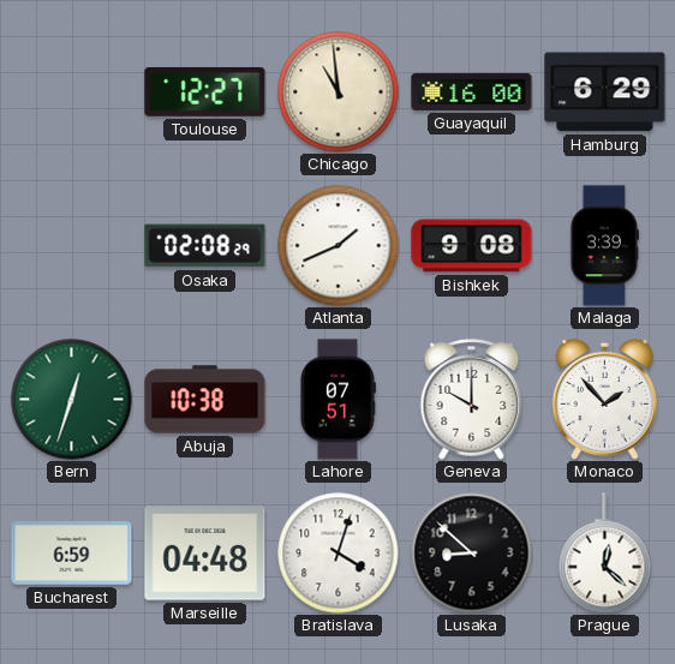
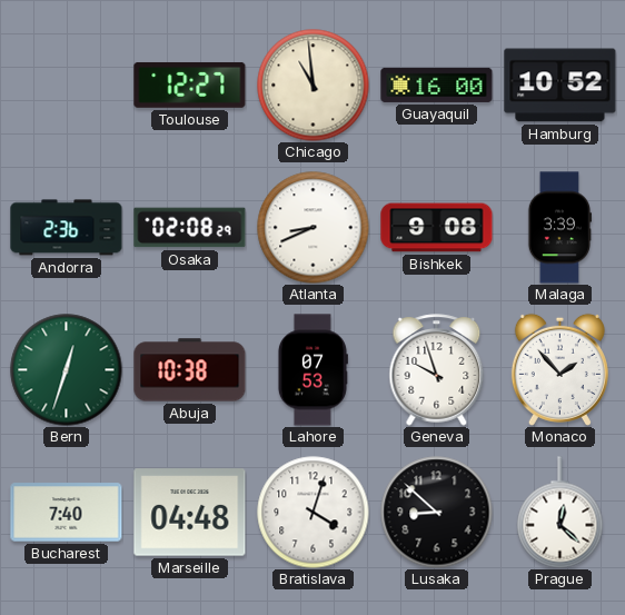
Hamburg: 6:29 -> 10:52 (560, 86)
Andorra: none -> 2:36 (67, 228)
Atlanta: 1:41 -> 8:41 (314, 228)
Lahore: 07:51 -> 07:53 (312, 370)
Geneva: 10:00 -> 9:57 (437, 370)
Bucharest: 6:59 -> 7:40 (67, 513)
